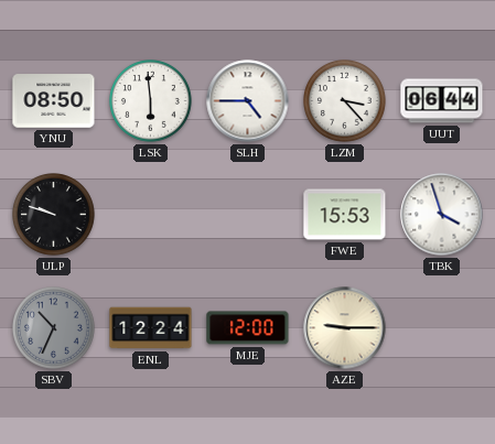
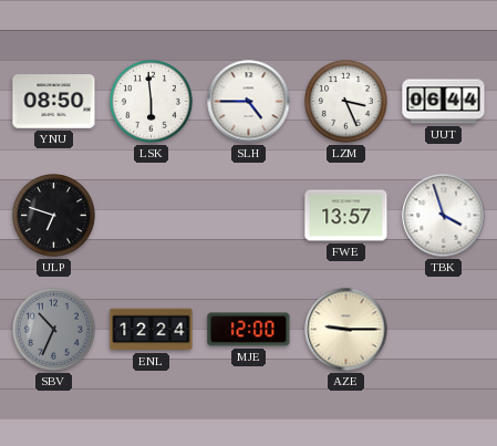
LZM: 3:23 -> 3:26 (346, 102)
ULP: 9:48 -> 6:48 (54, 216)
FWE: 15:53 -> 13:57 (346, 216)
